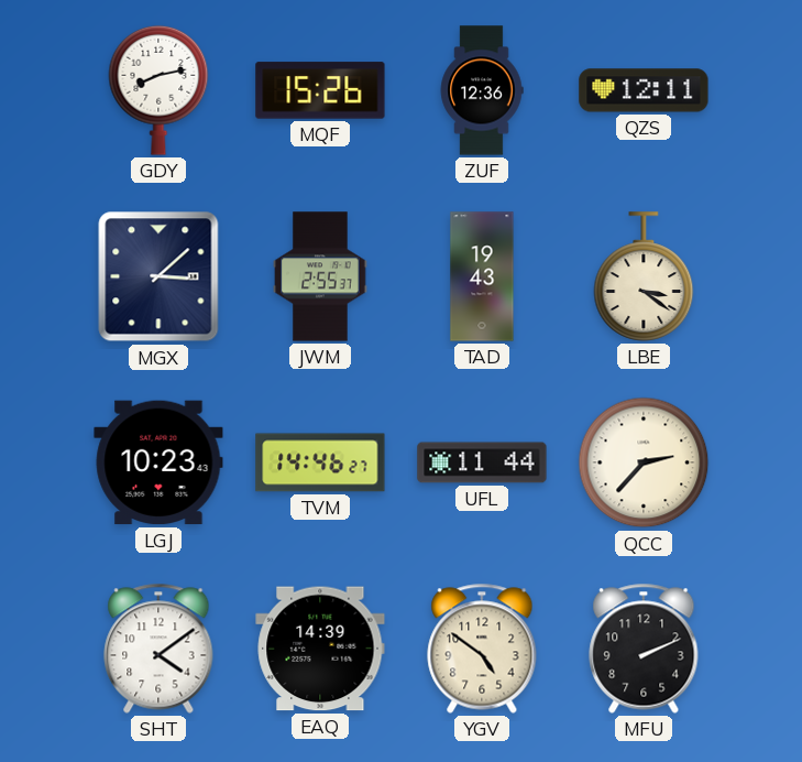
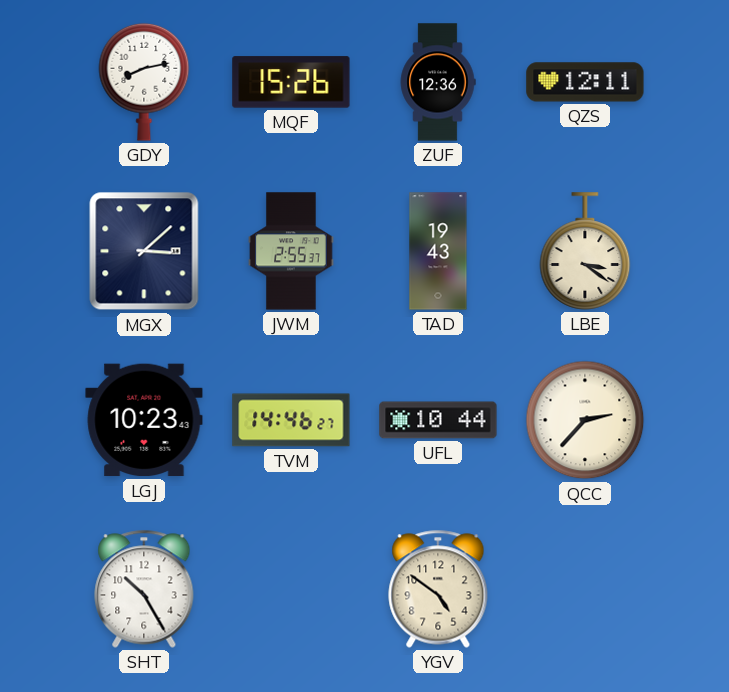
UFL: 11:44 -> 10:44 (438, 420)
SHT: 4:09 -> 10:25 (144, 589)
EAQ: 14:39 -> none (320, 649)
MFU: 2:11 -> none (644, 649)
